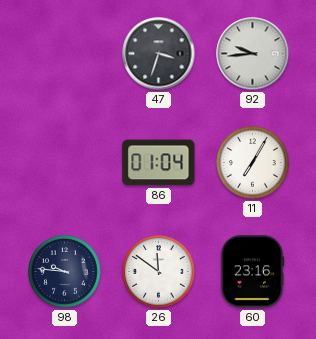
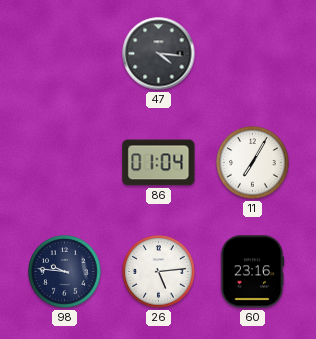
47: 3:33 -> 4:16 (159, 54)
92: 9:44 -> none (253, 54)
26: 11:51 -> 5:14 (159, 272)
